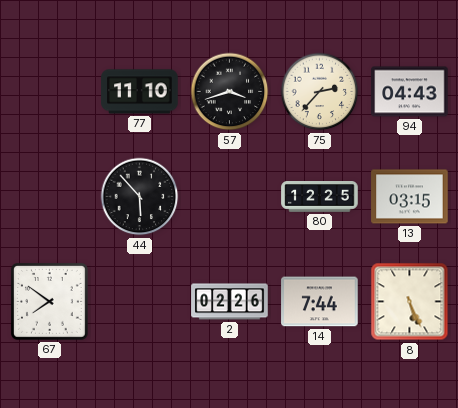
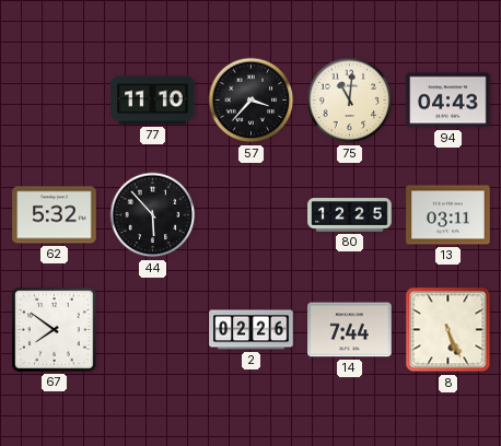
57: 3:42 -> 3:37 (252, 101)
75: 2:37 -> 11:01 (350, 101)
62: none -> 5:32 (55, 215)
13: 03:15 -> 03:11 (448, 215)
